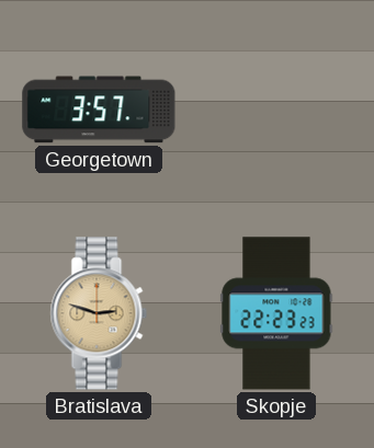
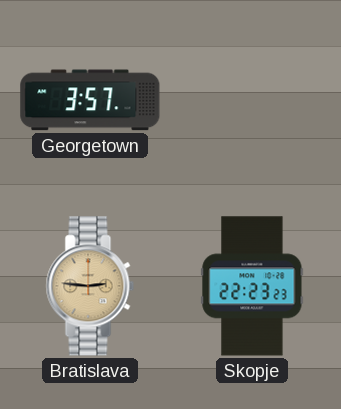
Bratislava: 2:48 -> 2:46 (90, 286)
